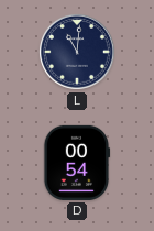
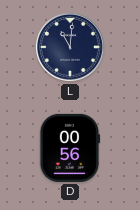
D: 00:54 -> 00:56 (70, 148)
